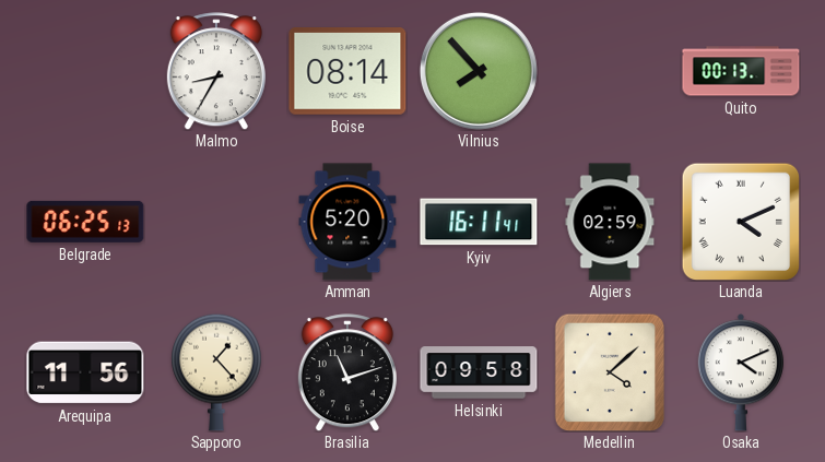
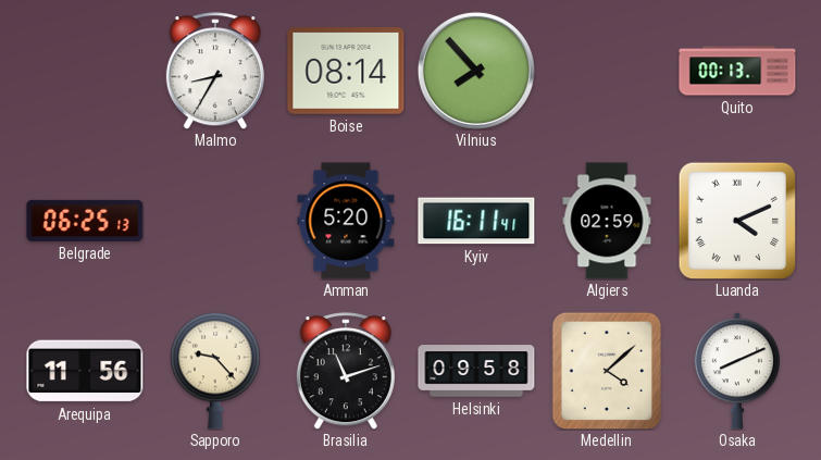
Sapporo: 1:23 -> 9:23 (215, 371)
Osaka: 4:11 -> 8:11 (737, 371)
